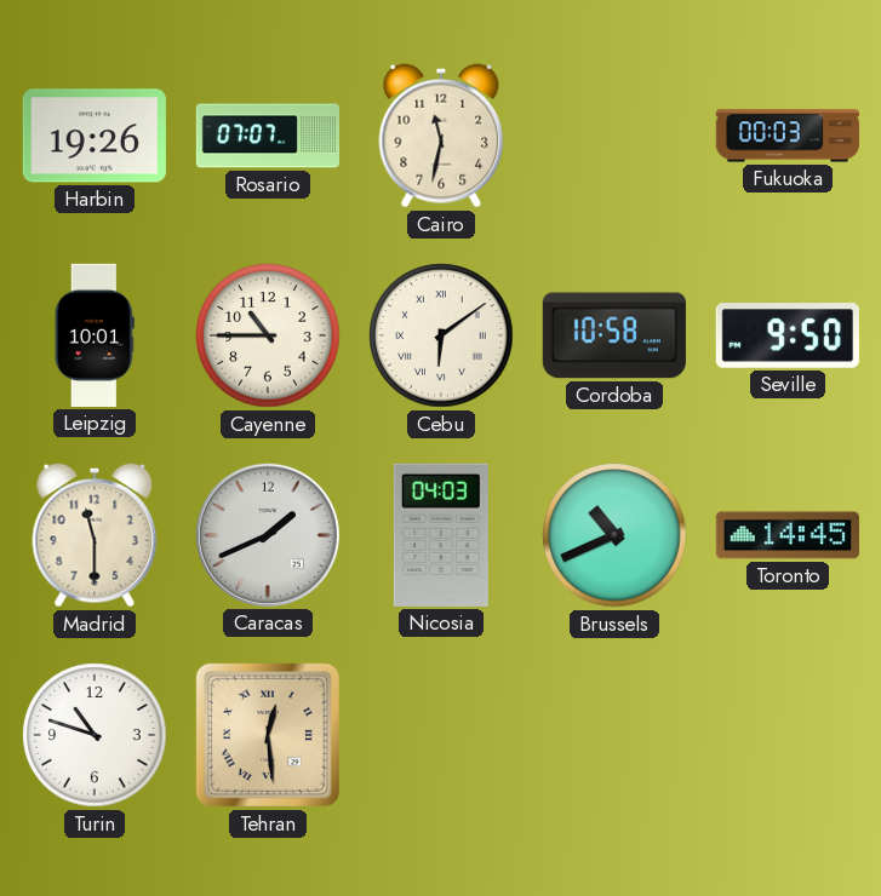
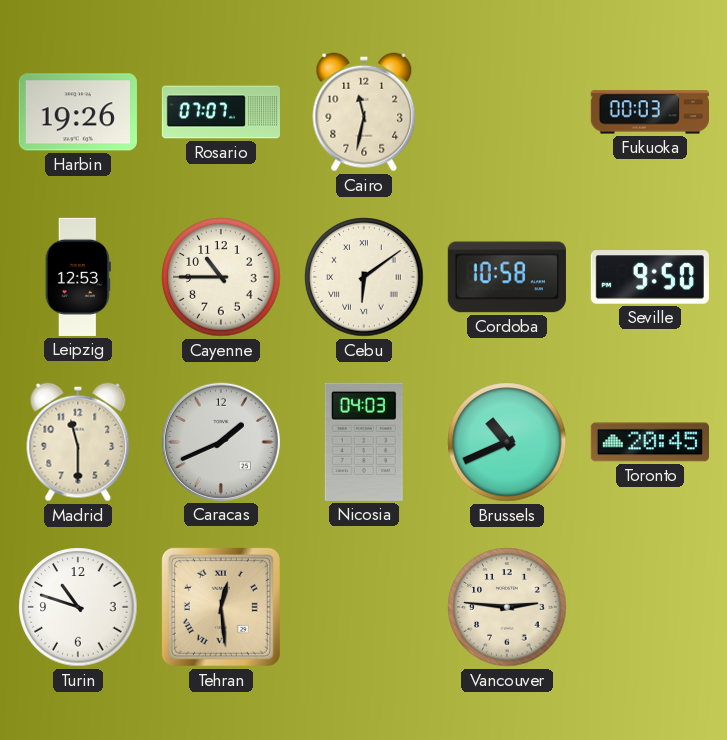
Leipzig: 10:01 -> 12:53 (78, 277)
Toronto: 14:45 -> 20:45 (650, 442)
Vancouver: none -> 2:46 (507, 607)
